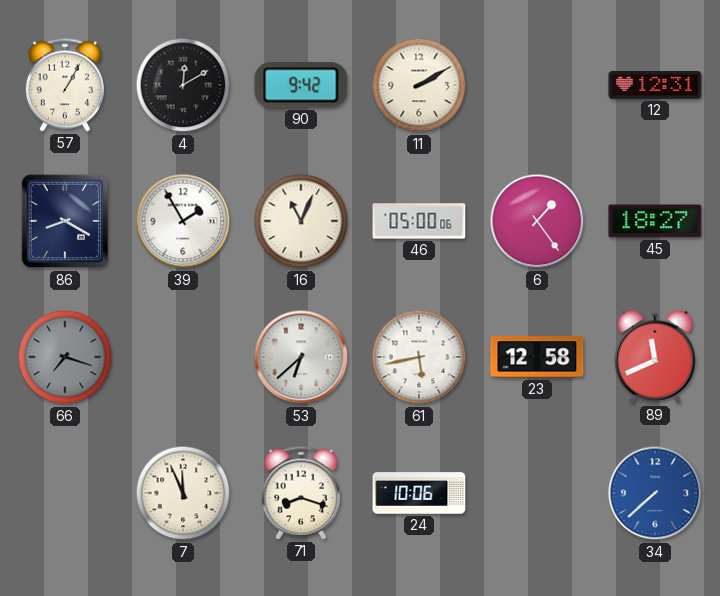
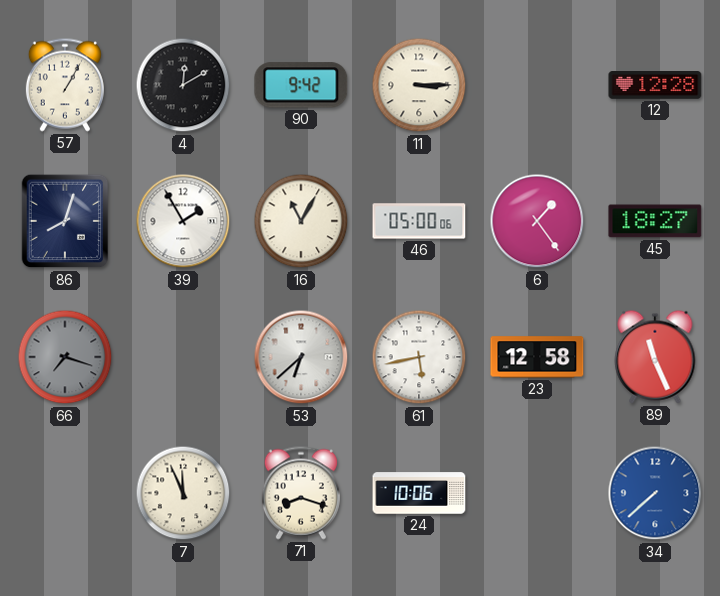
11: 2:10 -> 3:15 (419, 85)
12: 12:31 -> 12:28 (655, 85)
86: 8:20 -> 8:03 (65, 221)
16: 11:04 -> 11:05 (301, 221)
89: 11:41 -> 11:26 (655, 357)
